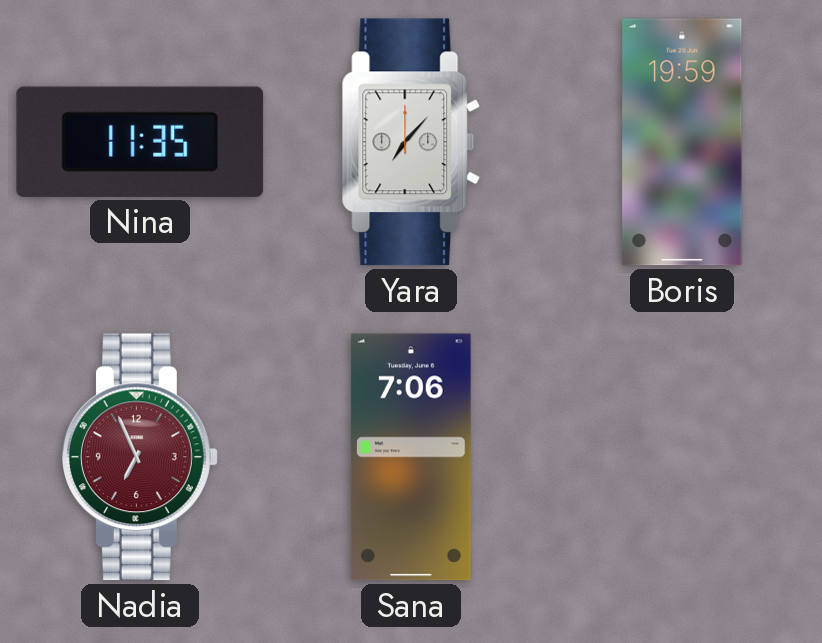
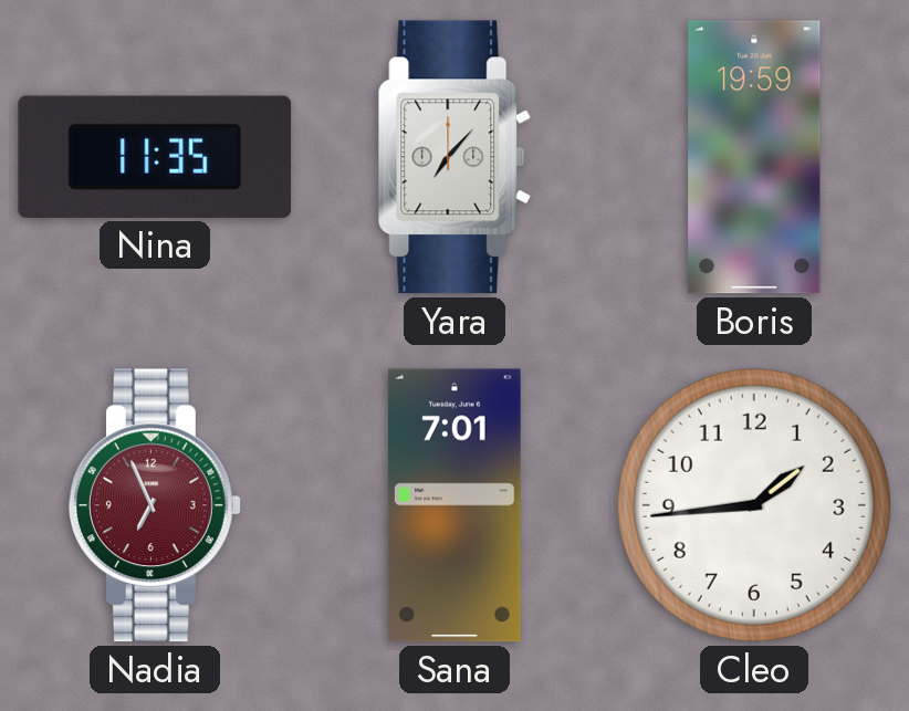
Sana: 7:06 -> 7:01 (454, 505)
Cleo: none -> 1:44 (754, 505)
